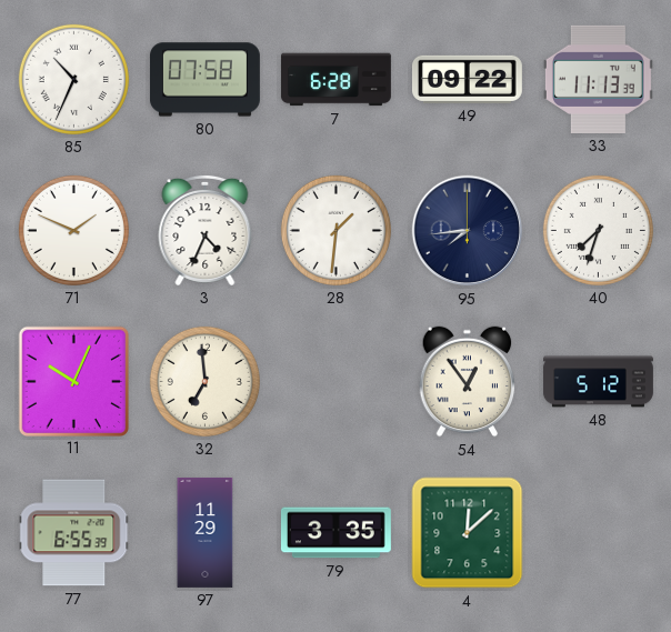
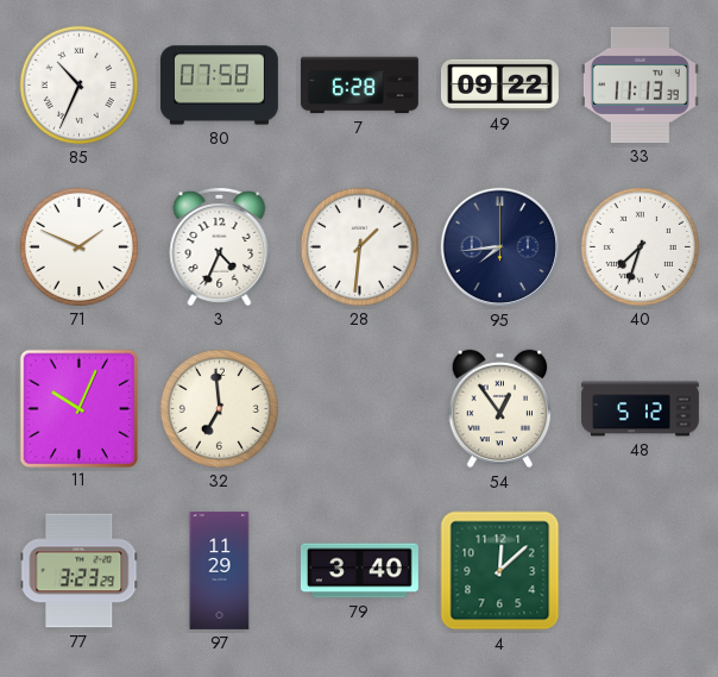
77: 6:55 -> 3:23 (80, 571)
79: 3:35 -> 3:40 (359, 571)
